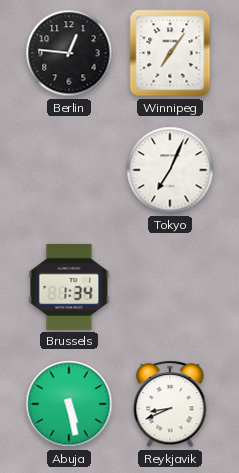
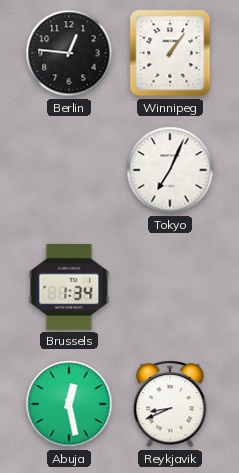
Winnipeg: 7:06 -> 1:06 (170, 53)
Abuja: 5:28 -> 12:28 (69, 404)
